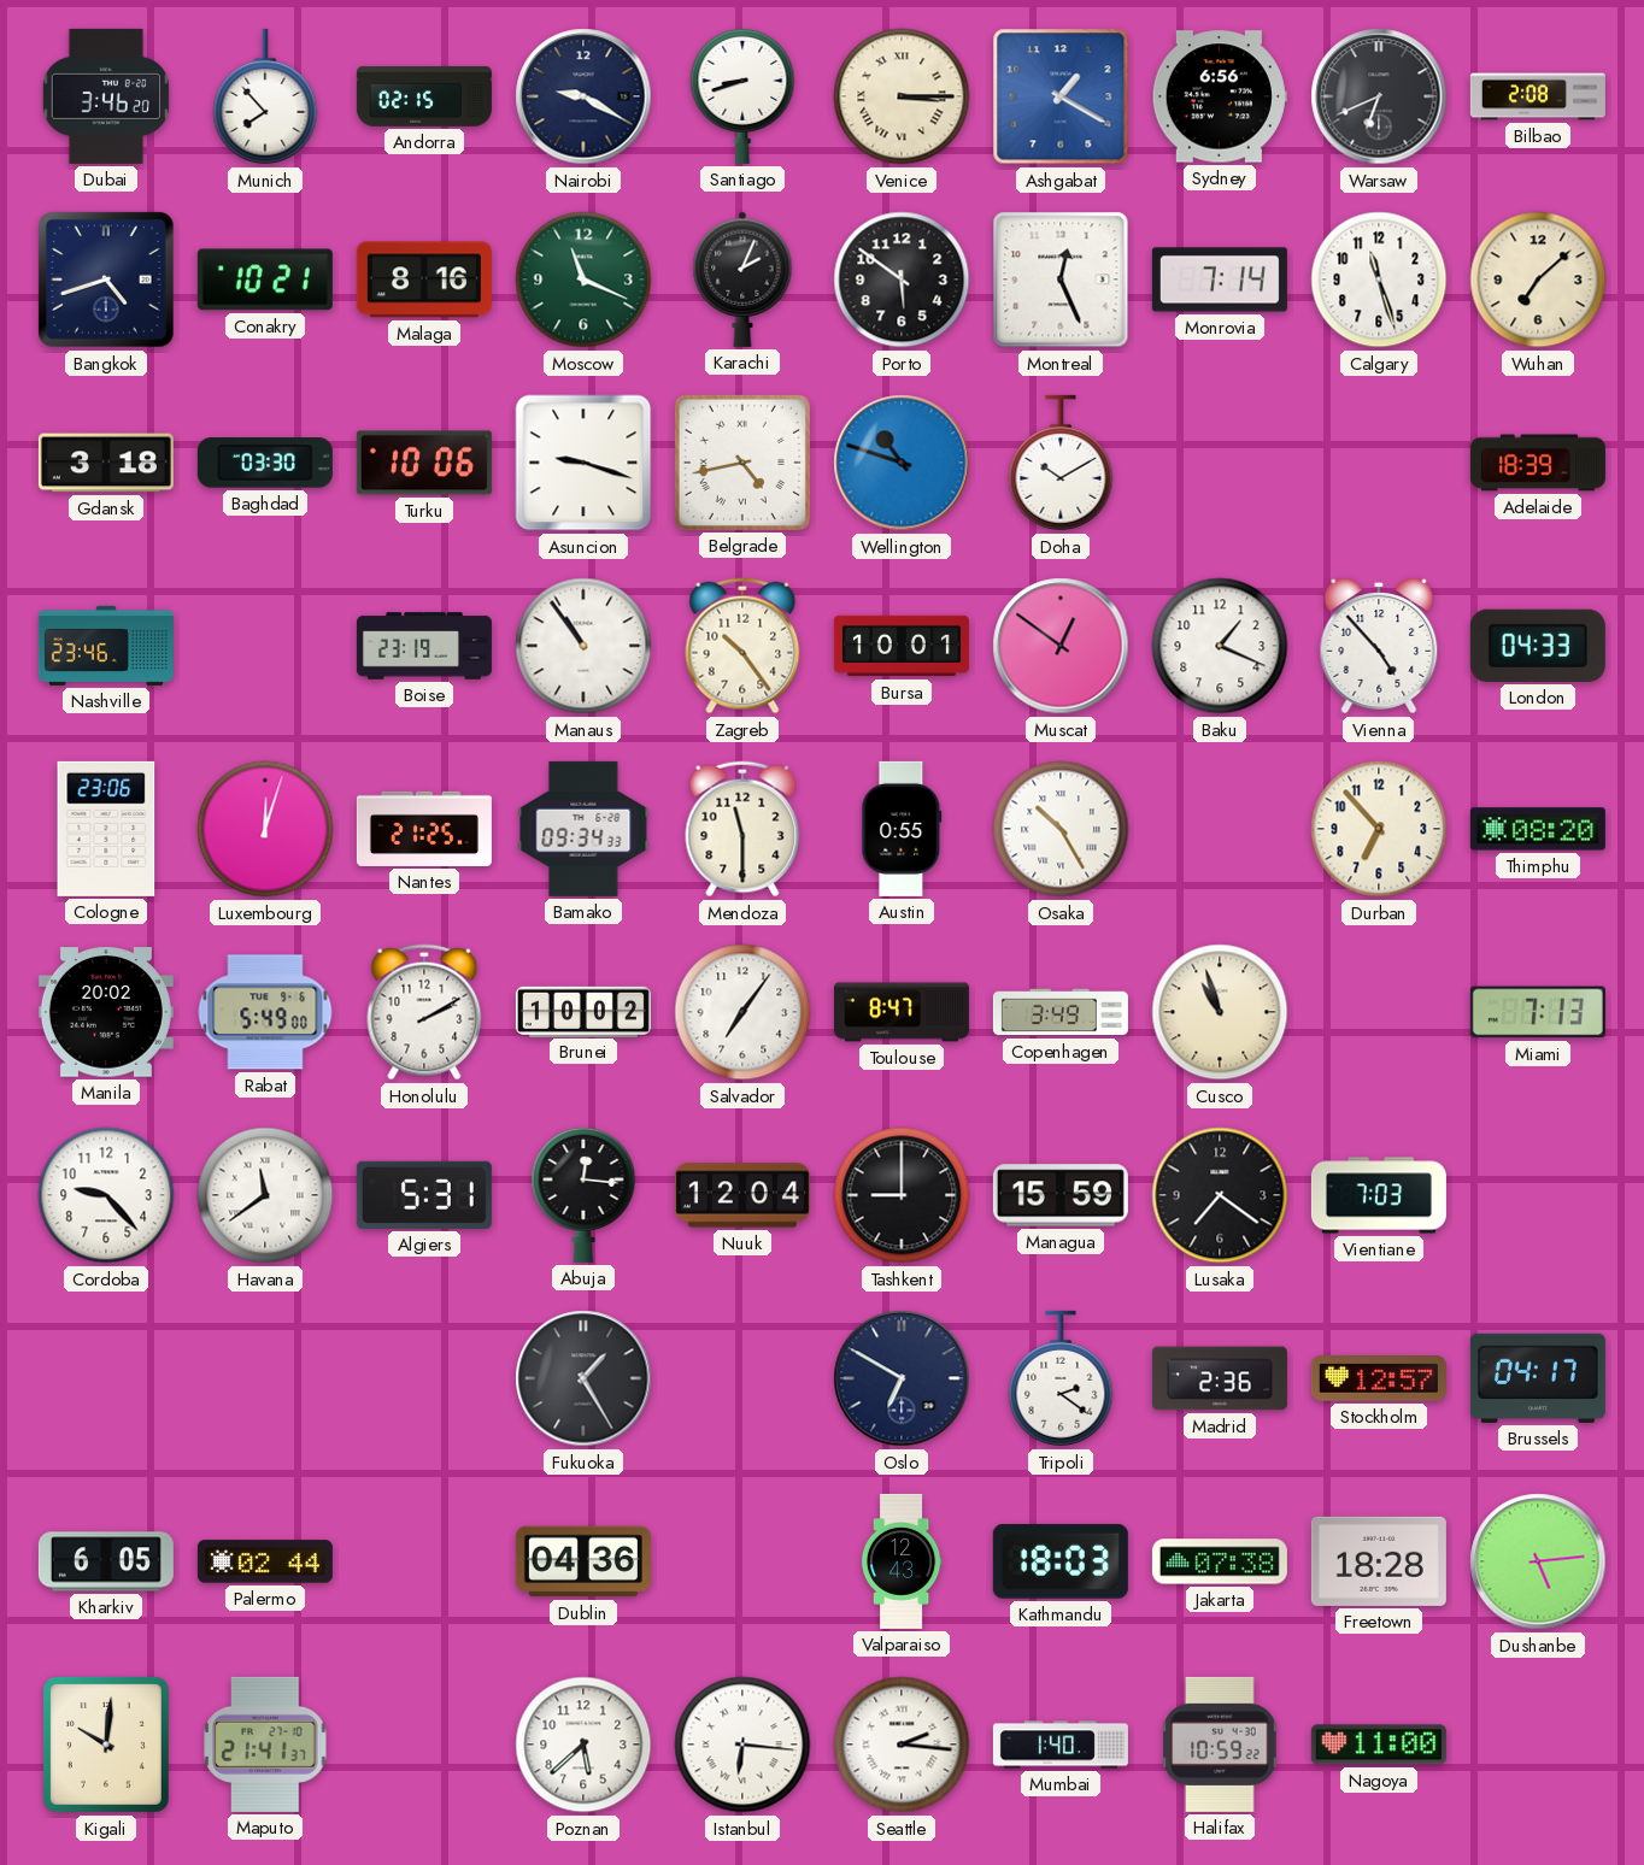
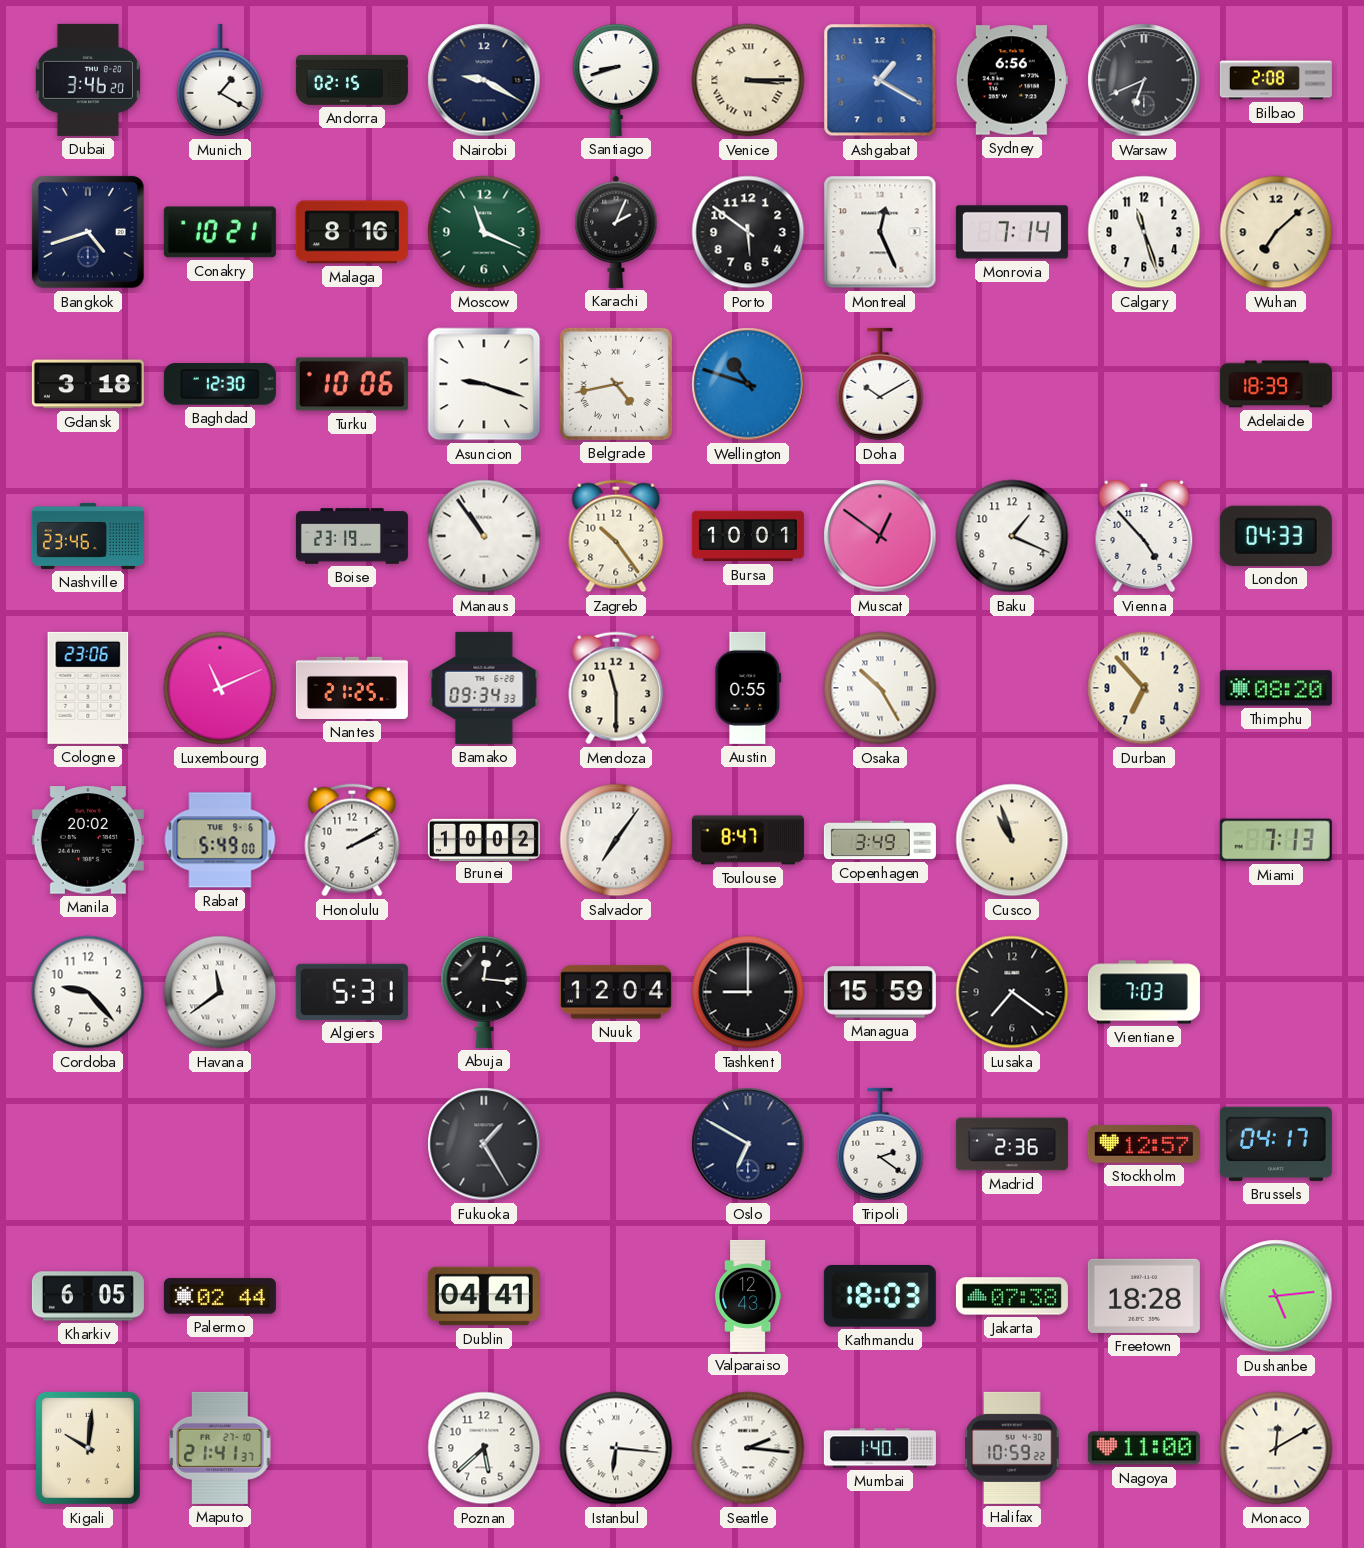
Munich: 7:53 -> 1:20 (220, 80)
Baghdad: 03:30 -> 12:30 (220, 384)
Luxembourg: 12:03 -> 11:11 (220, 688)
Dublin: 04:36 -> 04:41 (484, 1296)
Monaco: none -> 12:10 (1276, 1448)
